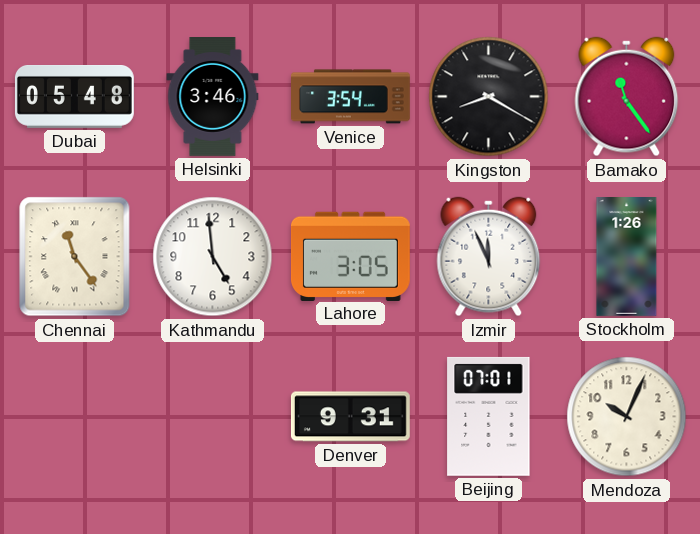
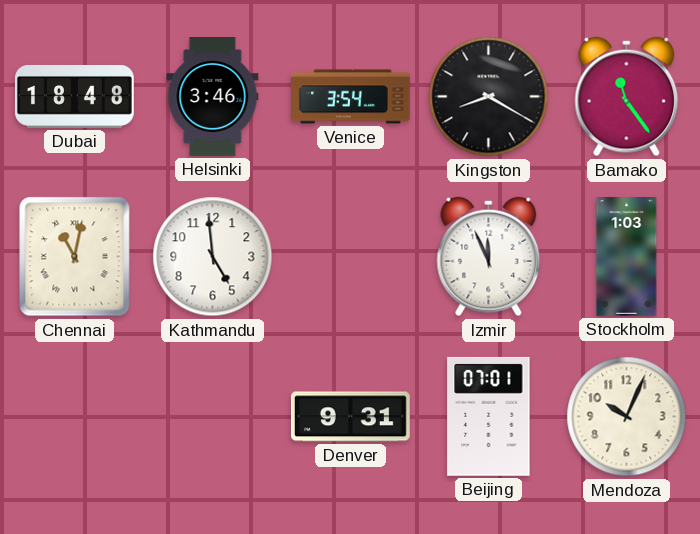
Dubai: 05:48 -> 18:48 (74, 97)
Chennai: 11:24 -> 11:02 (75, 257)
Lahore: 3:05 -> none (350, 256)
Stockholm: 1:26 -> 1:03 (627, 257)
